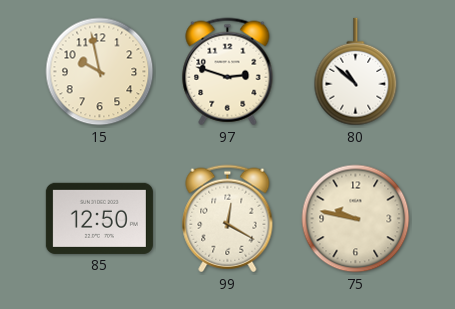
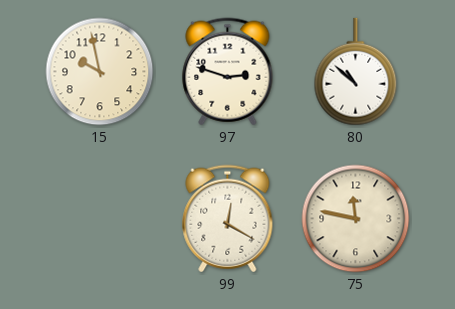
85: 12:50 -> none (99, 218)
75: 9:47 -> 11:47 (356, 219)
